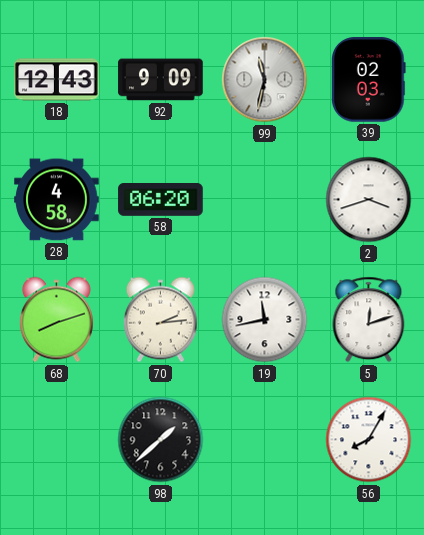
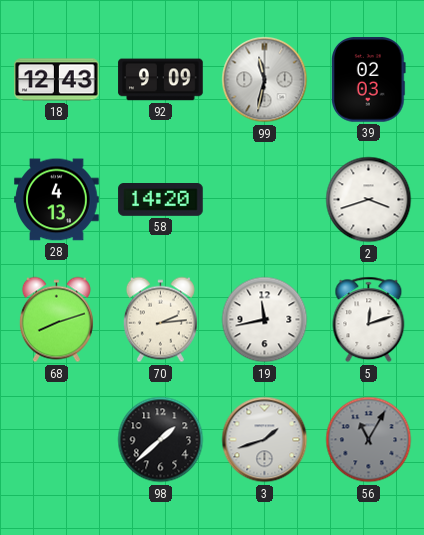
28: 4:58 -> 4:13 (57, 200)
58: 06:20 -> 14:20 (161, 200)
3: none -> 1:42 (265, 440)
56: 8:05 -> 11:05 (369, 440)
56 dial: white -> grey (369, 440)
